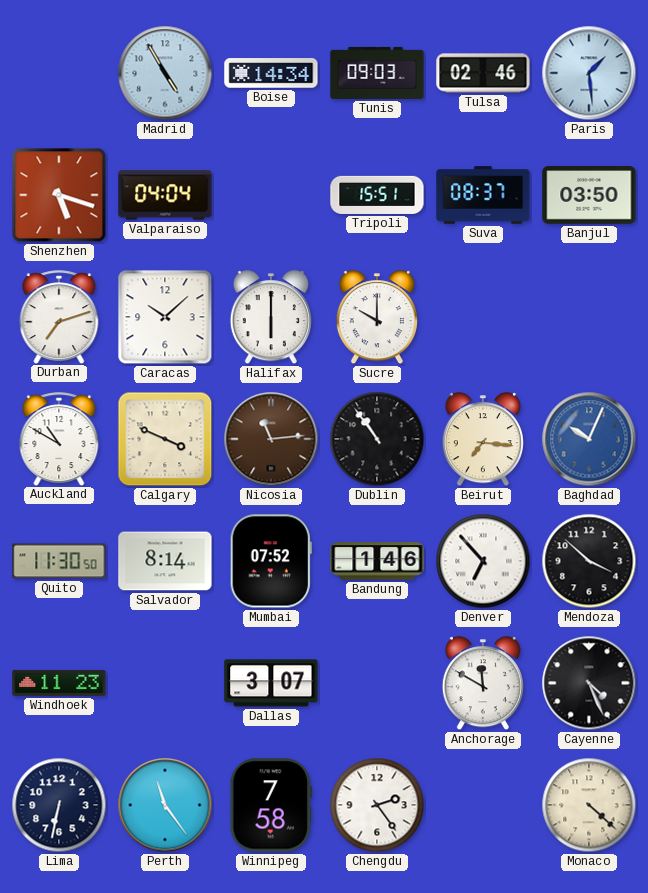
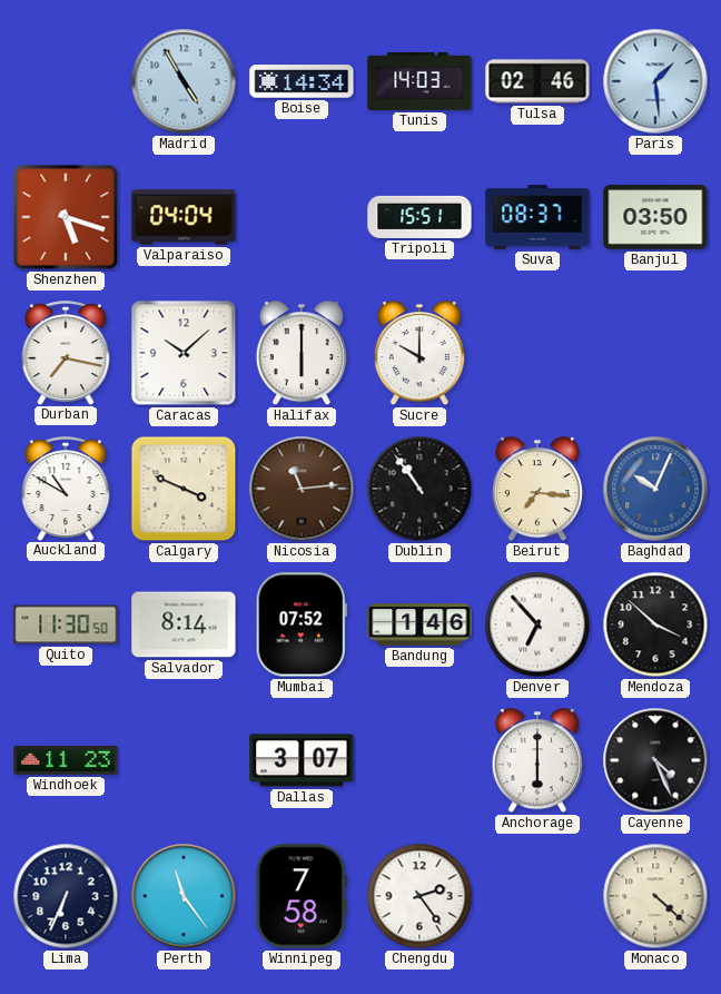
Tunis: 09:03 -> 14:03 (419, 81)
Durban: 7:12 -> 7:17 (66, 353)
Anchorage: 11:50 -> 6:00 (537, 761)
Lima: 6:32 -> 6:34 (66, 896)
